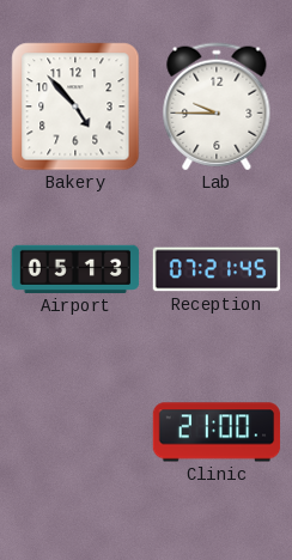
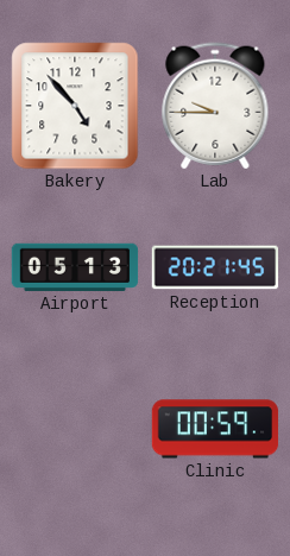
Reception: 07:21 -> 20:21 (215, 267)
Clinic: 21:00 -> 00:59 (215, 429)
